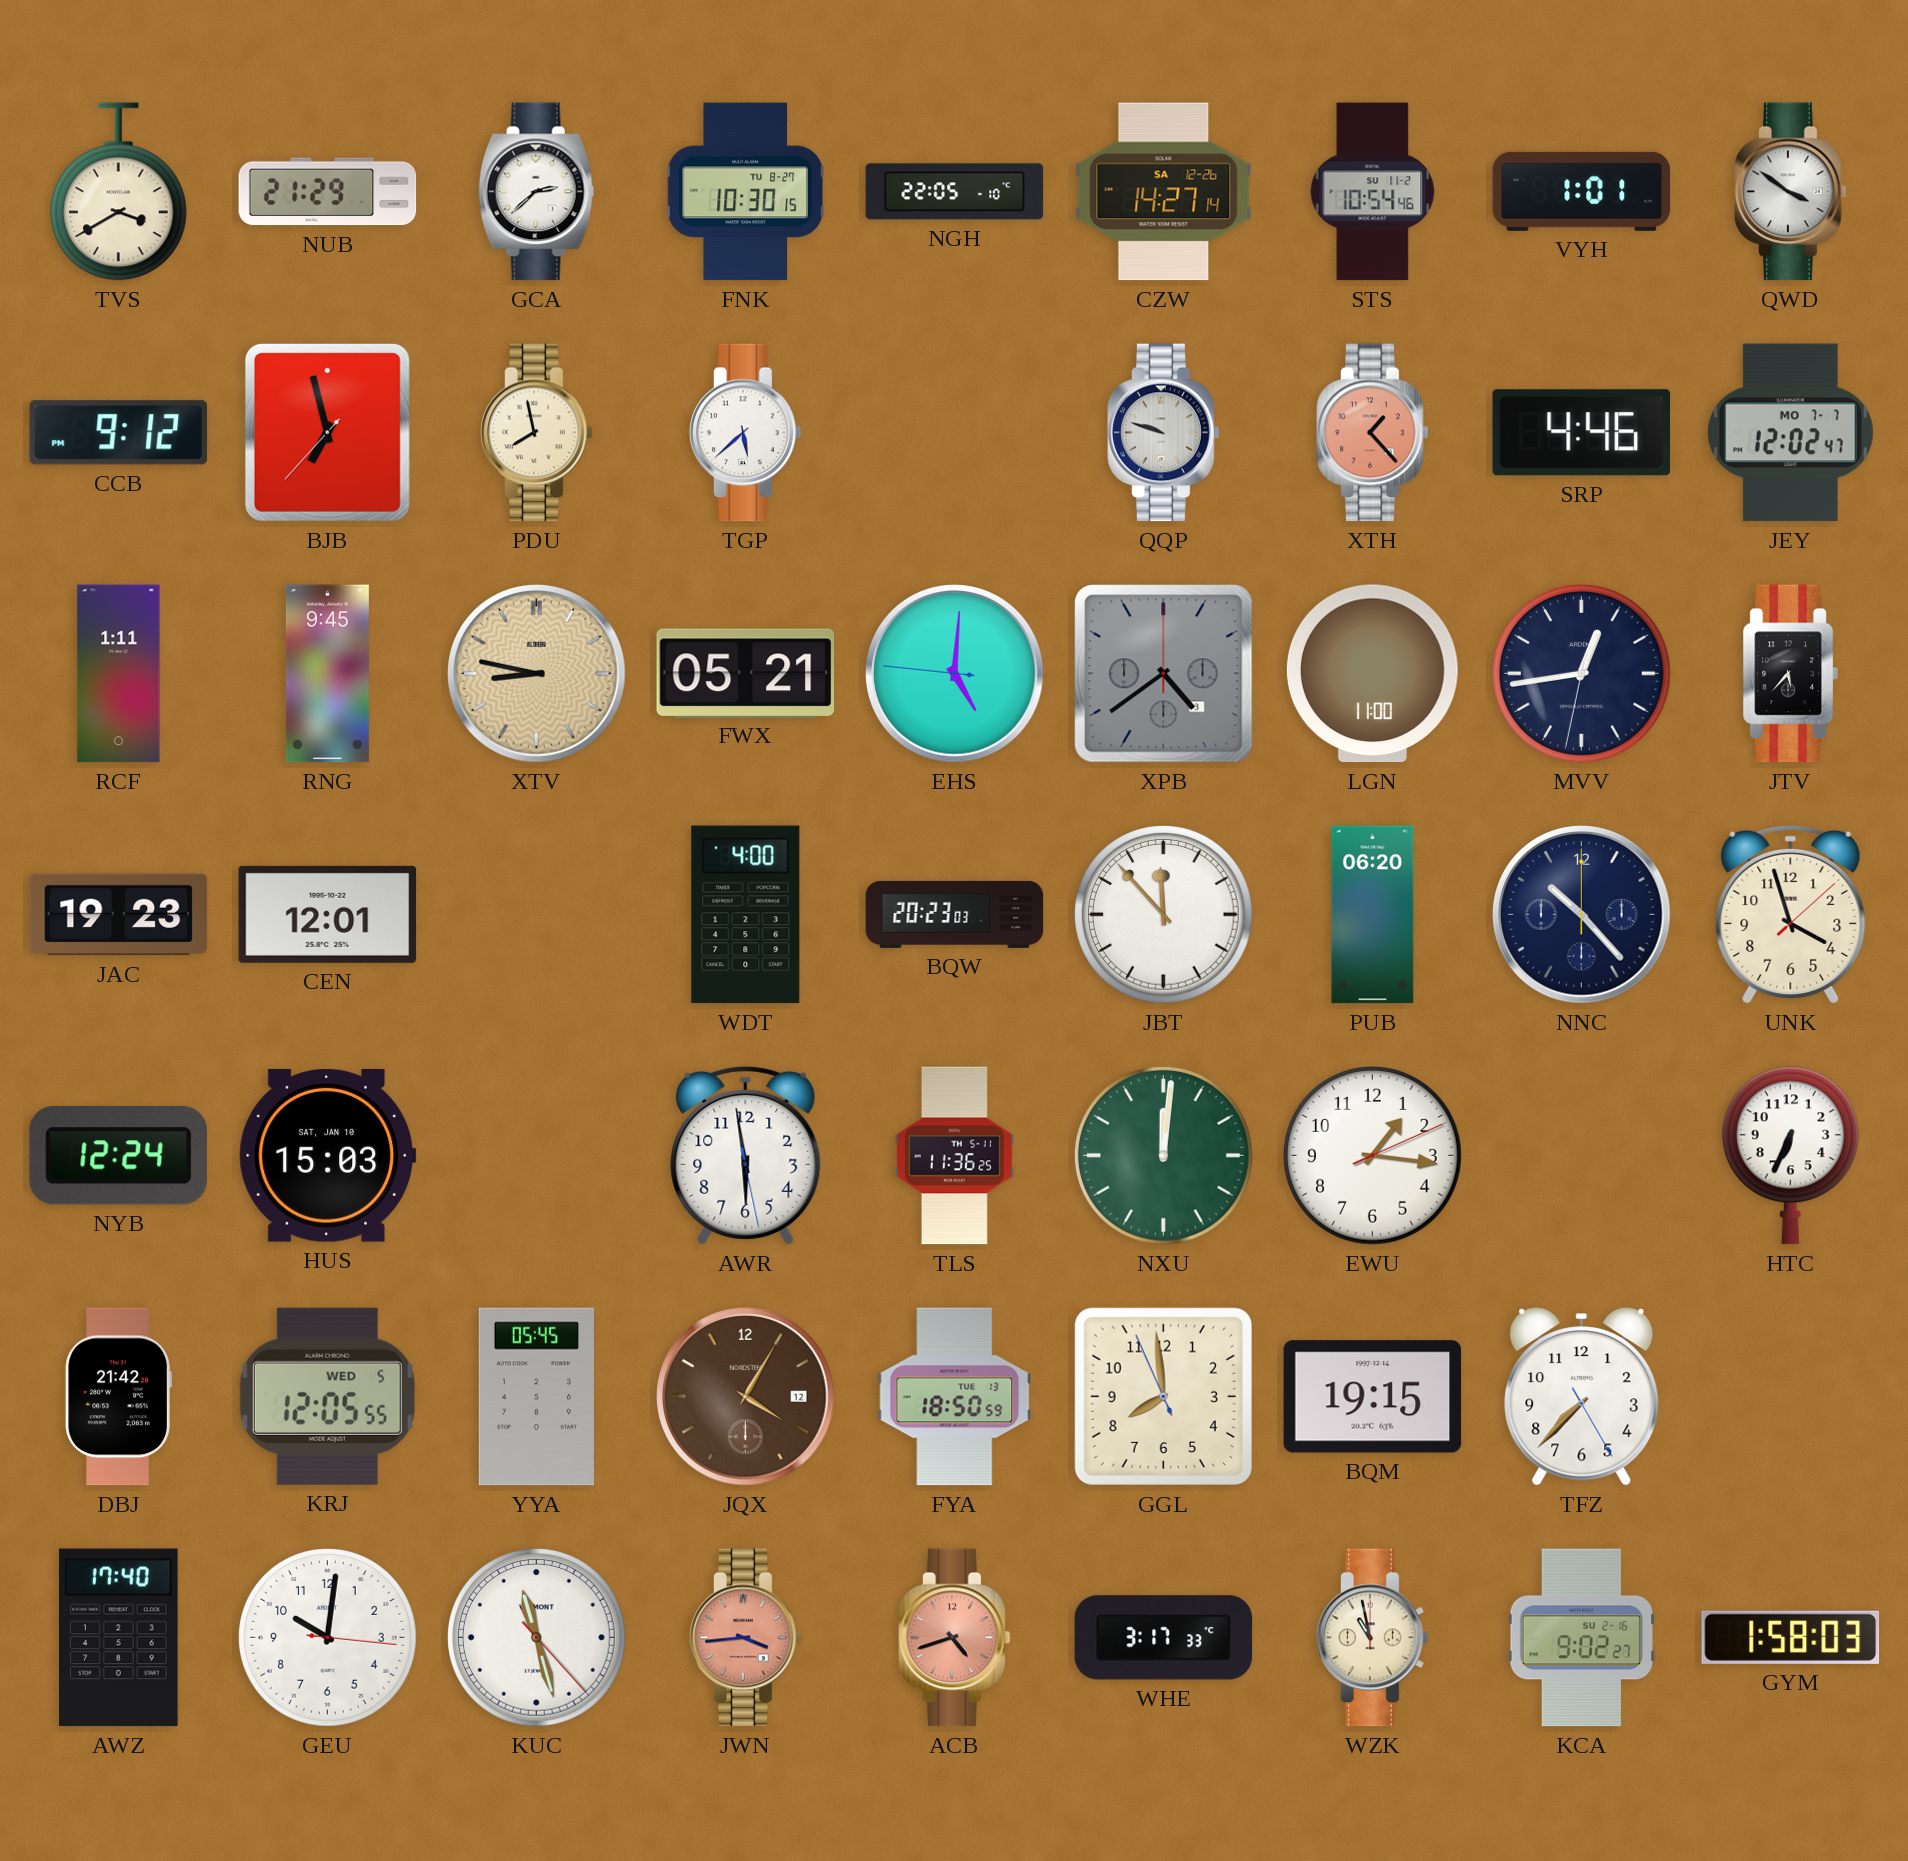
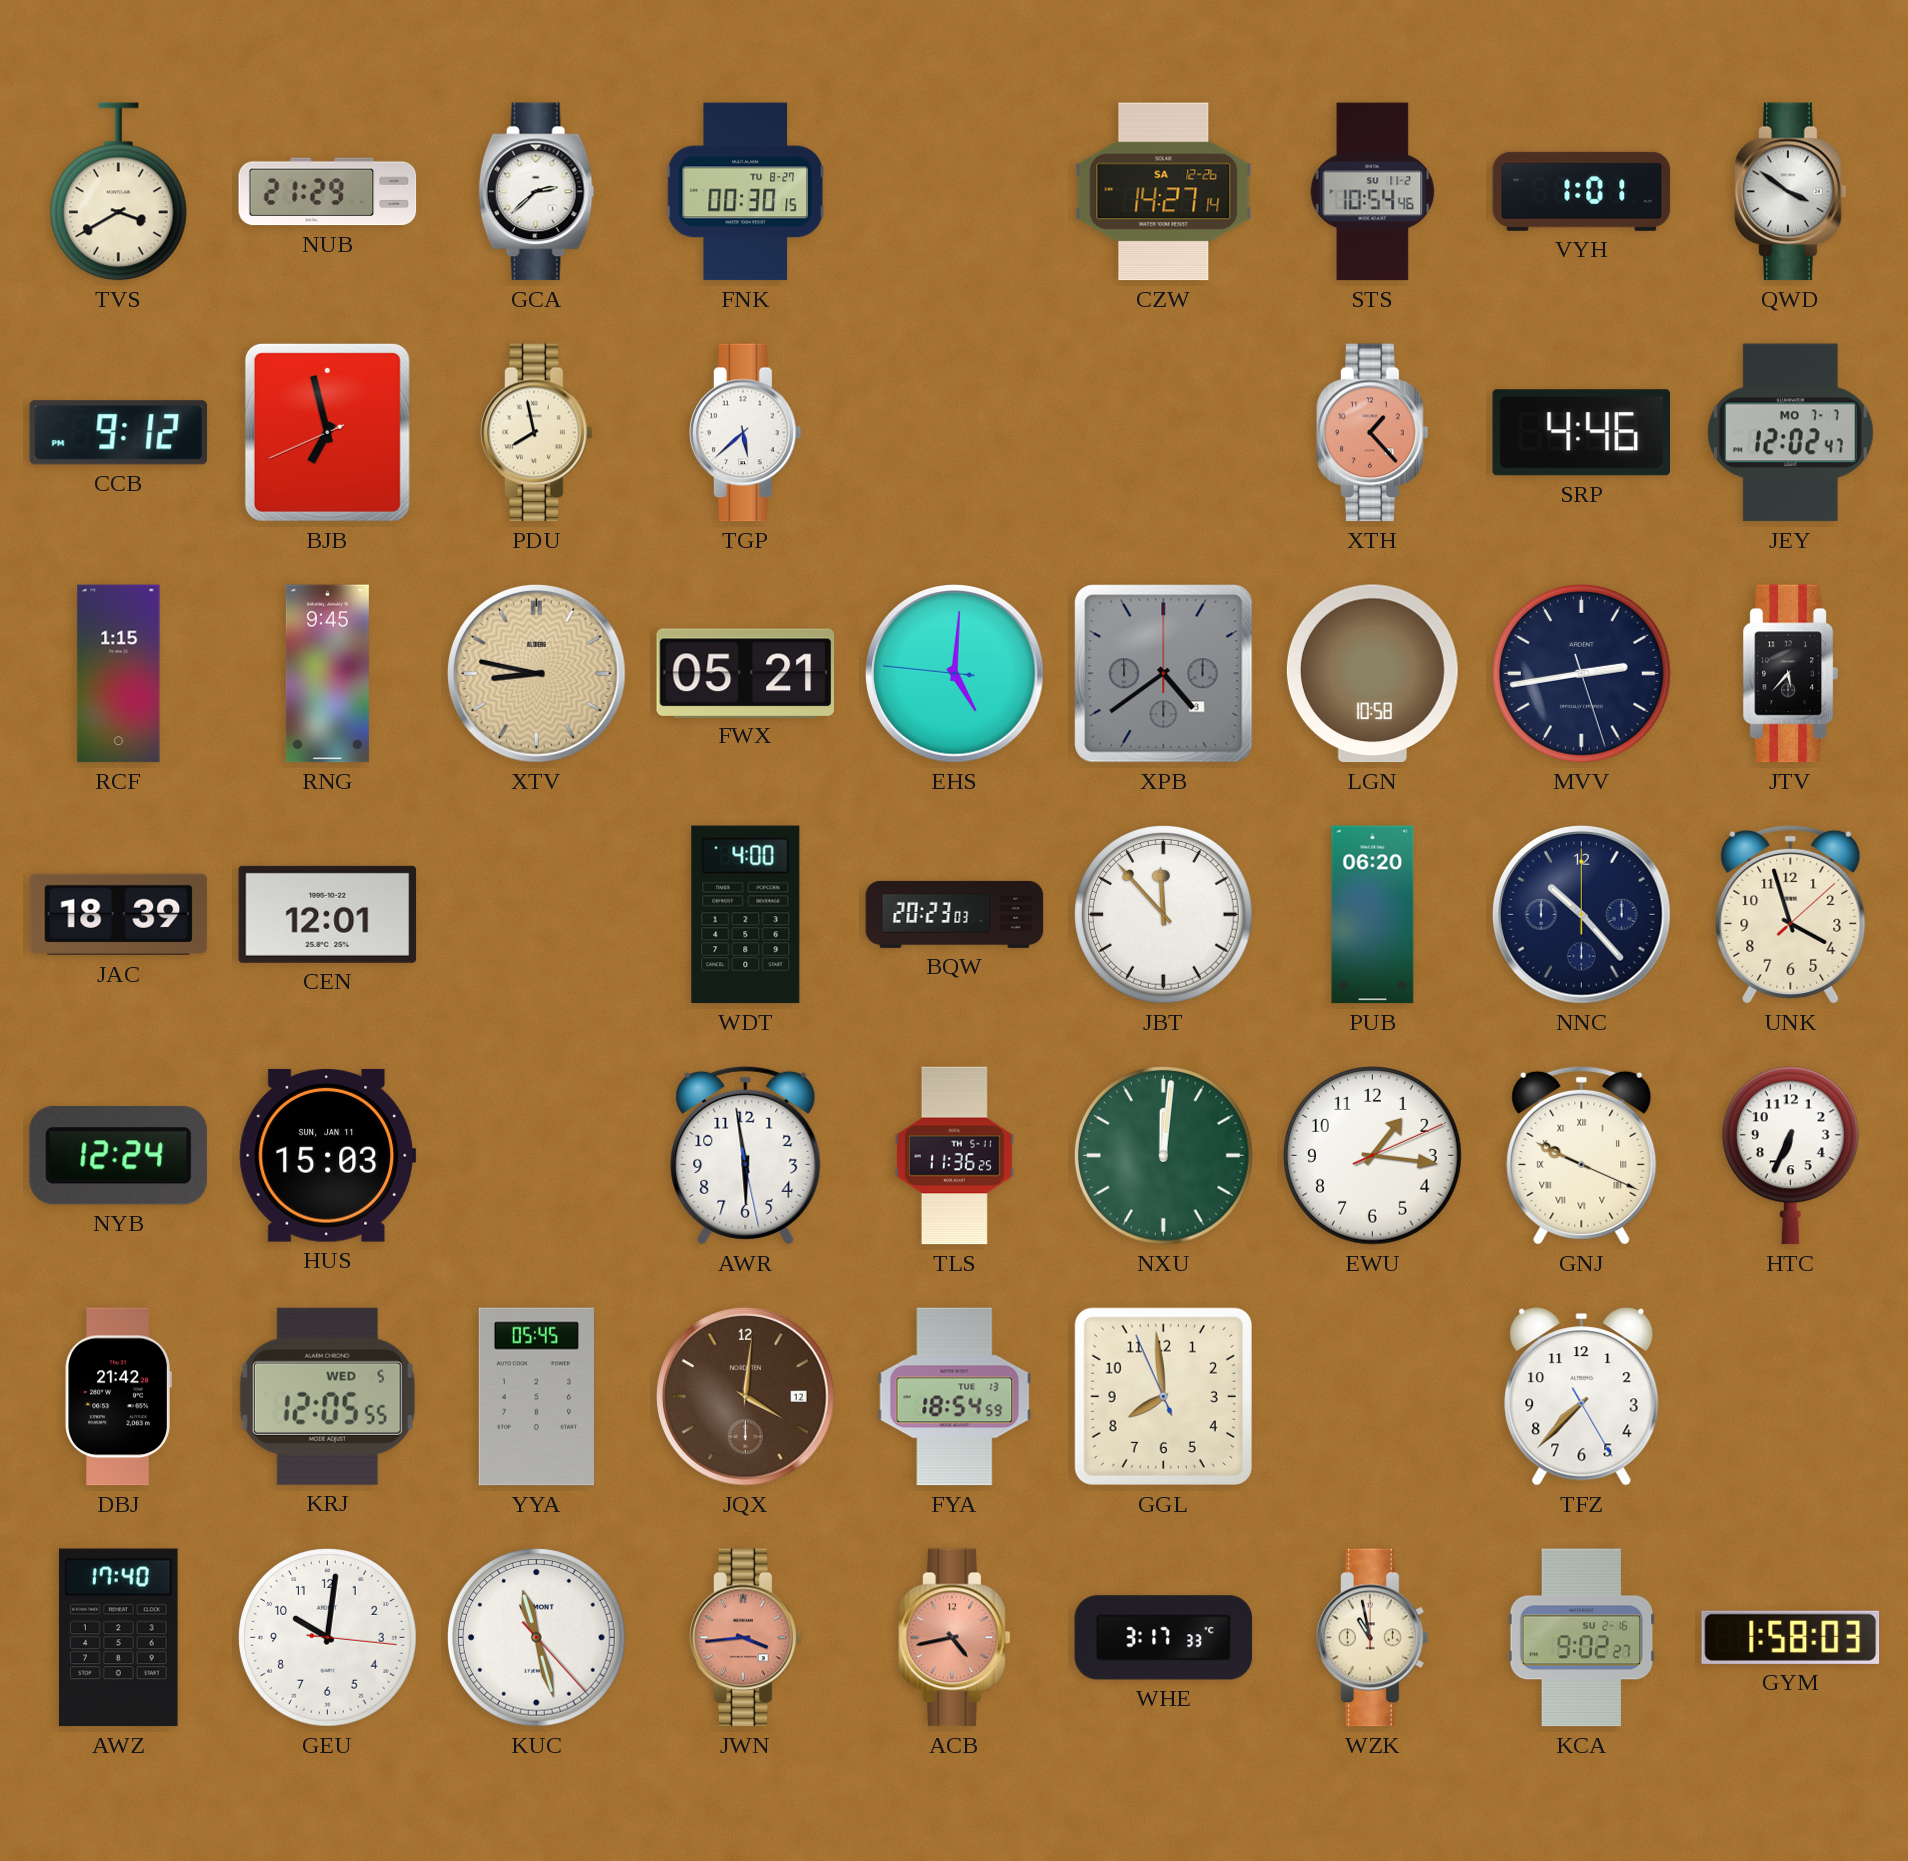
FNK: 10:30 -> 00:30 (745, 192)
NGH: 22:05 -> none (955, 192)
BJB: 6:57:37 -> 6:57:41 (327, 432)
QQP: 9:48 -> none (1164, 433)
RCF: 1:11 -> 1:15 (119, 674)
LGN: 11:00 -> 10:58 (1372, 674)
MVV: 12:43 -> 2:43 (1582, 674)
JAC: 19:23 -> 18:39 (119, 915)
HUS date: SAT, JAN 10 -> SUN, JAN 11 (328, 1155)
GNJ: none -> 9:49 (1582, 1155)
JQX: 4:05 -> 4:01 (746, 1397)
FYA: 18:50 -> 18:54 (955, 1397)
BQM: 19:15 -> none (1373, 1397)
ACB: 4:42 -> 4:43 (955, 1638)
